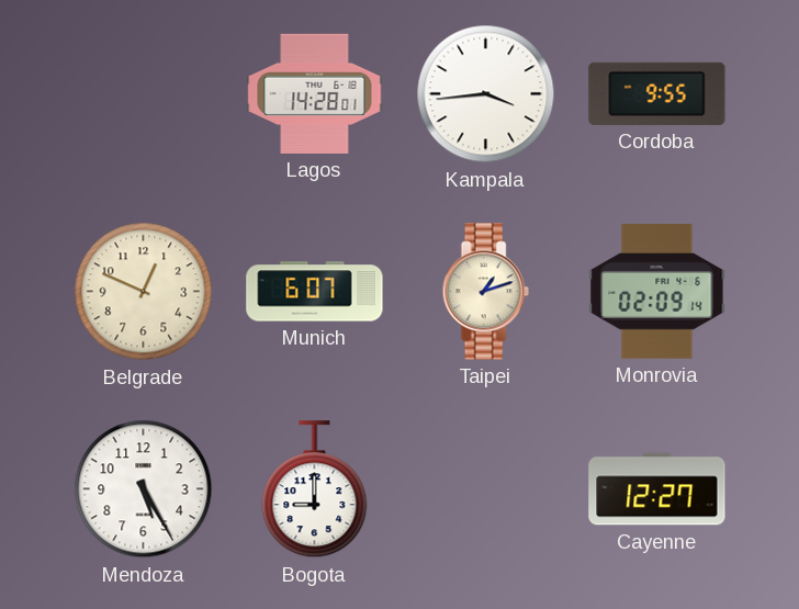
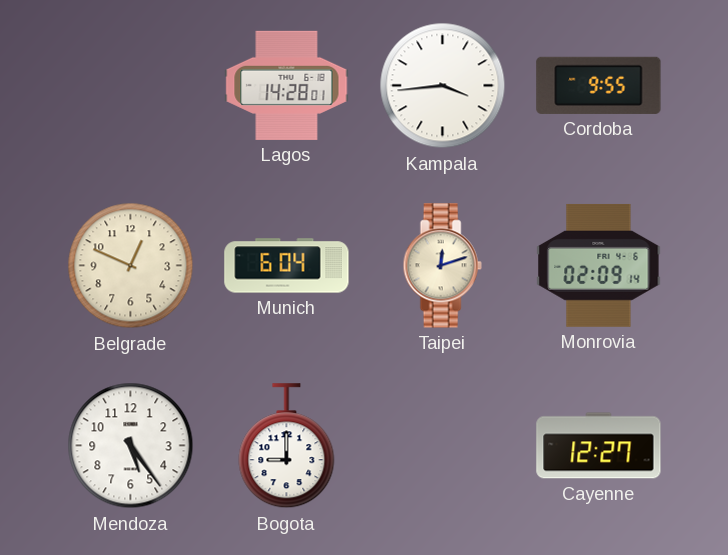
Munich: 6:07 -> 6:04 (287, 266)
Taipei: 1:12 -> 12:12 (442, 266)
Mendoza: 5:25 -> 5:24 (131, 446)
